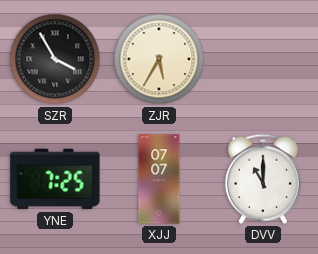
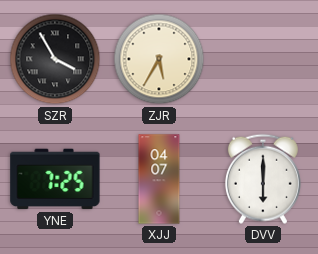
XJJ: 07:07 -> 04:07 (159, 179)
DVV: 11:00 -> 6:00 (263, 179)
